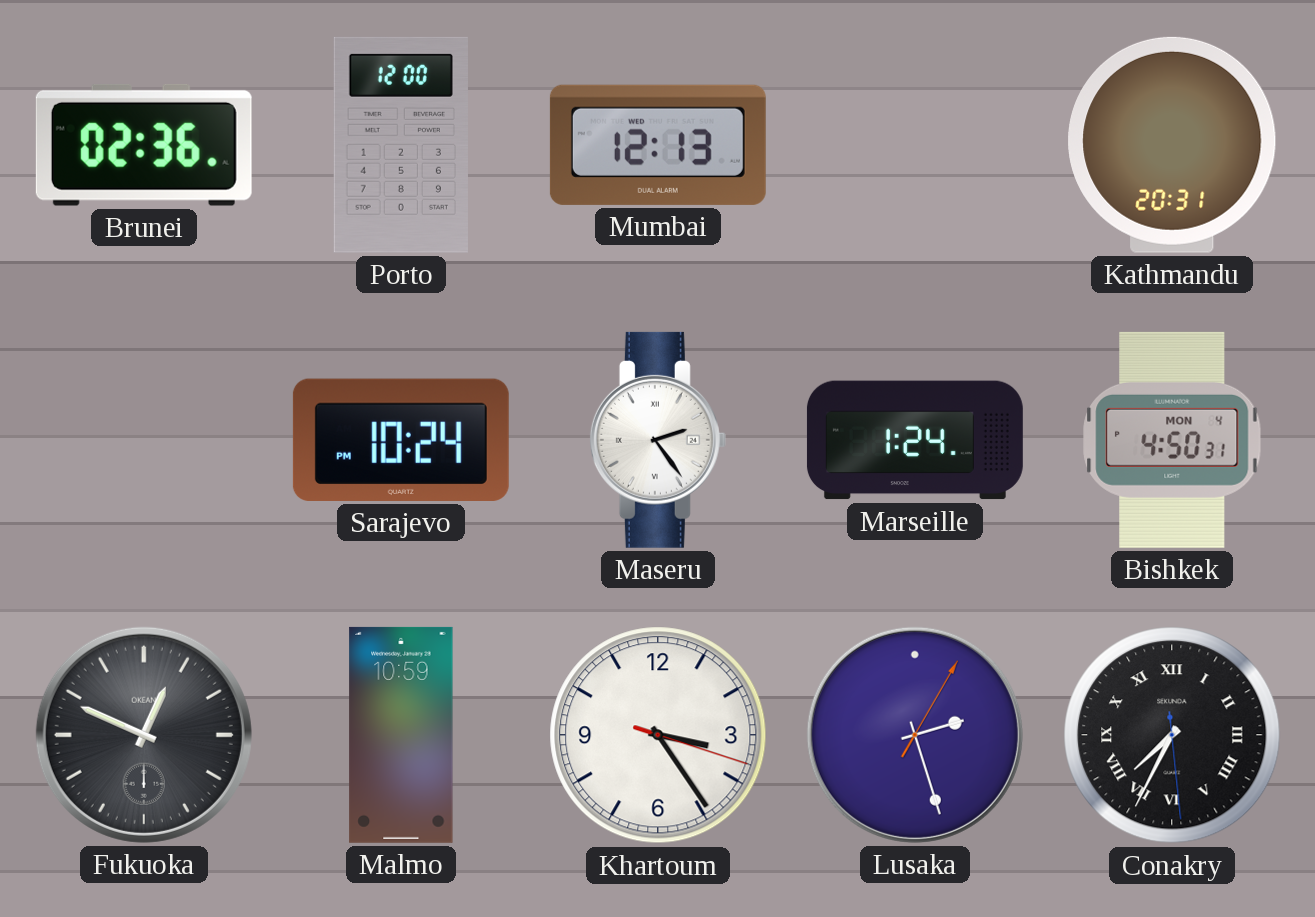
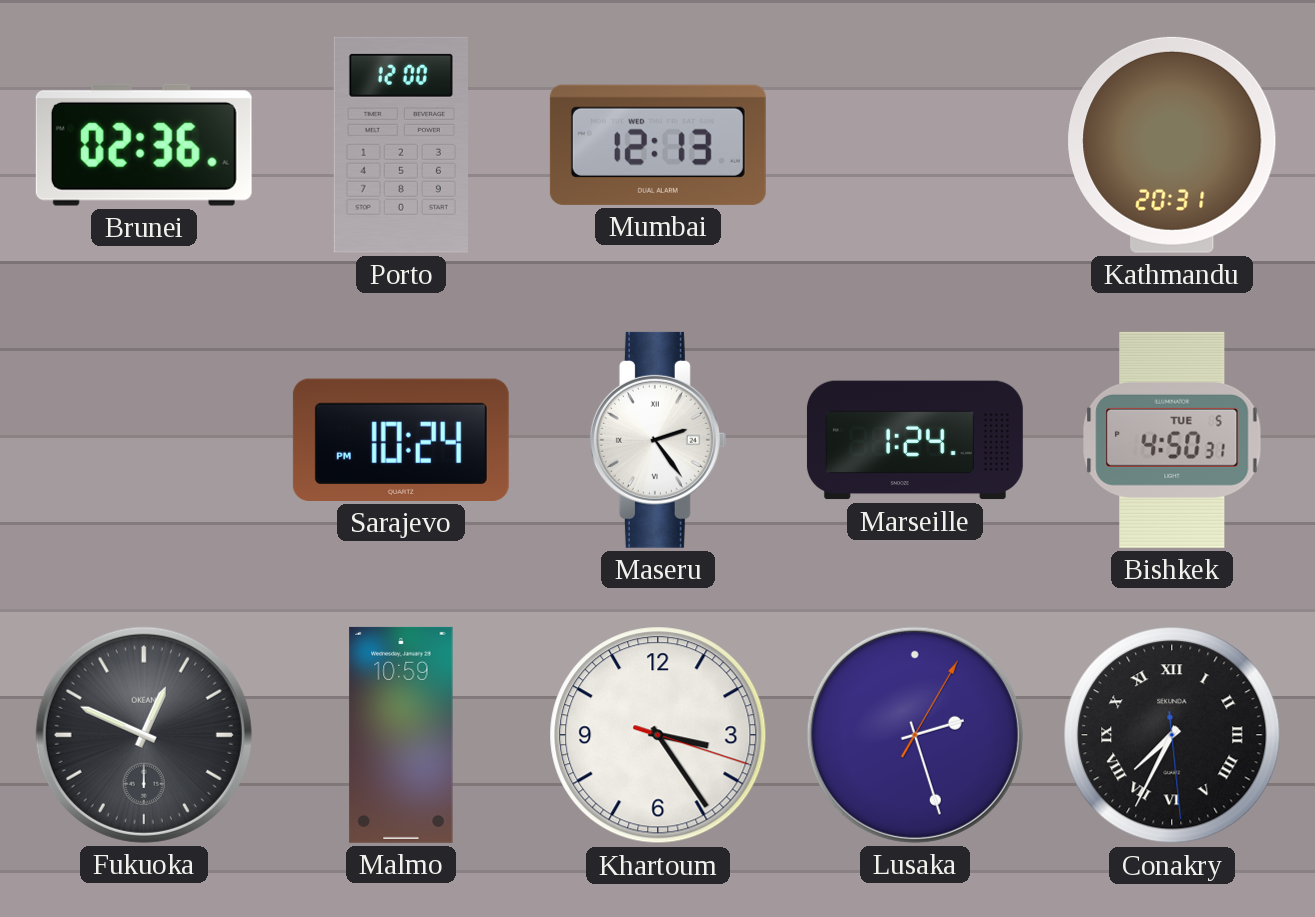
Bishkek date: MON 4 -> TUE 5 (1172, 440)
